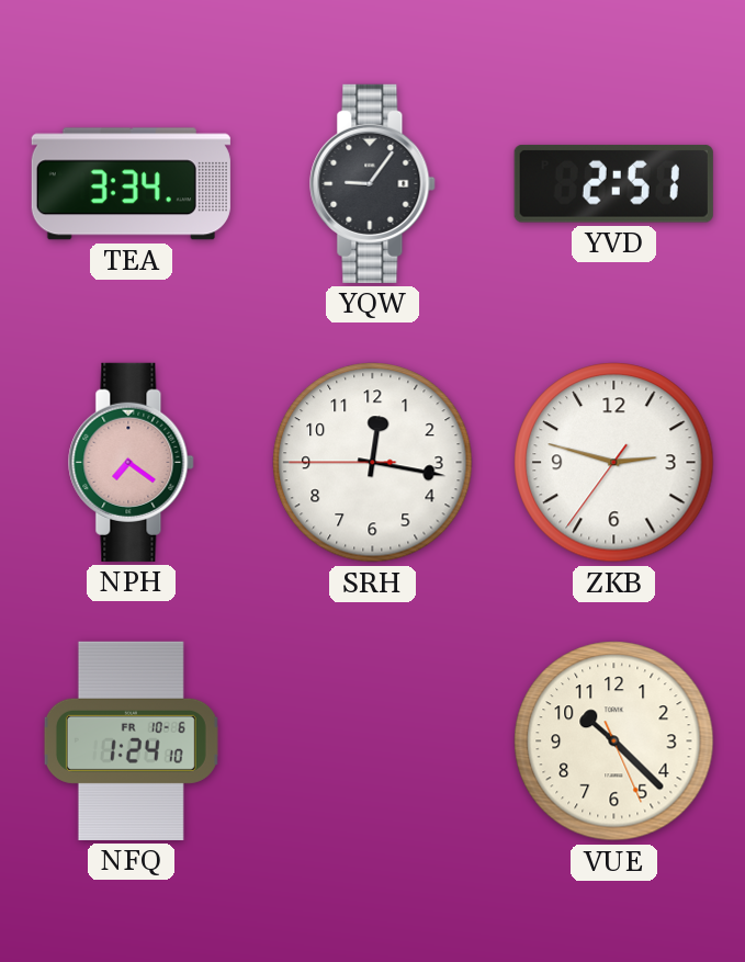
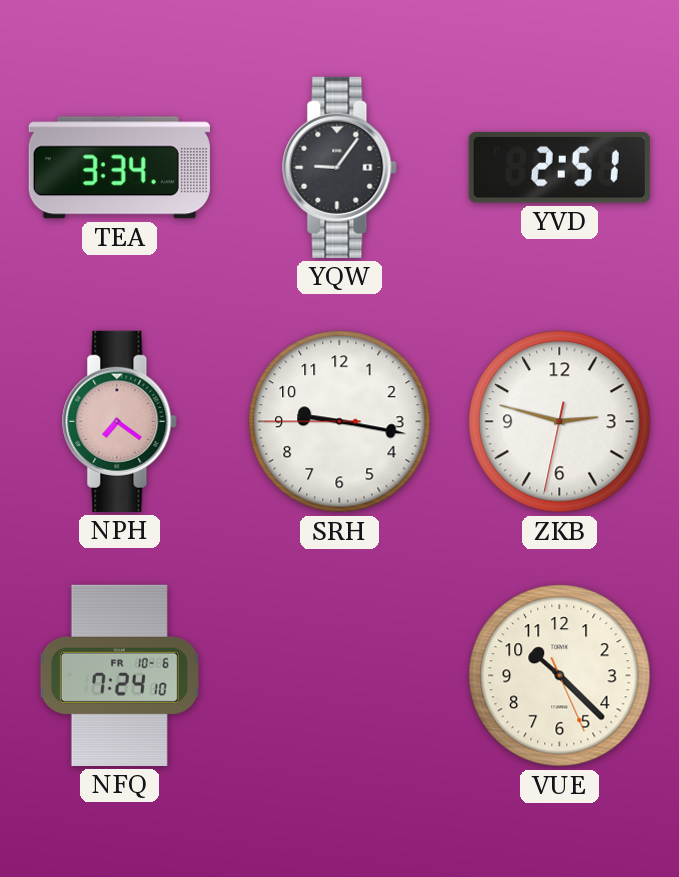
SRH: 12:16 -> 9:16 (340, 422)
ZKB: 2:47:36 -> 2:47:32 (560, 422)
NFQ: 1:24 -> 7:24 (119, 675)
